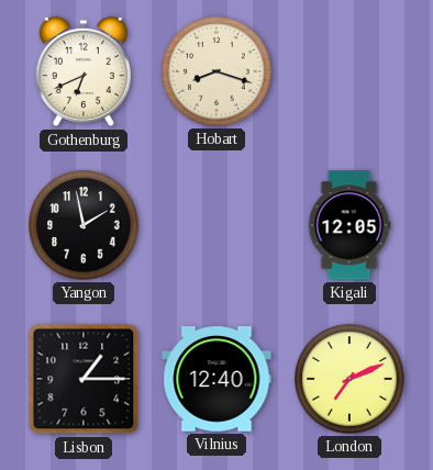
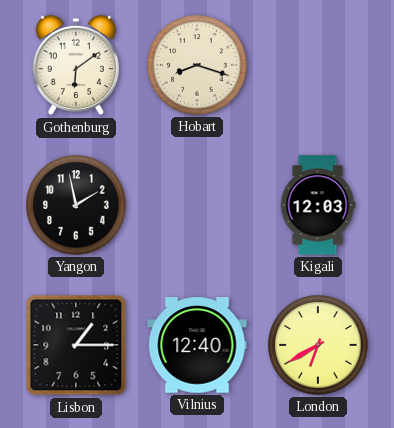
Gothenburg: 6:41 -> 6:09 (76, 65)
Kigali: 12:05 -> 12:03 (318, 205)
London: 7:11 -> 6:40 (318, 345)
